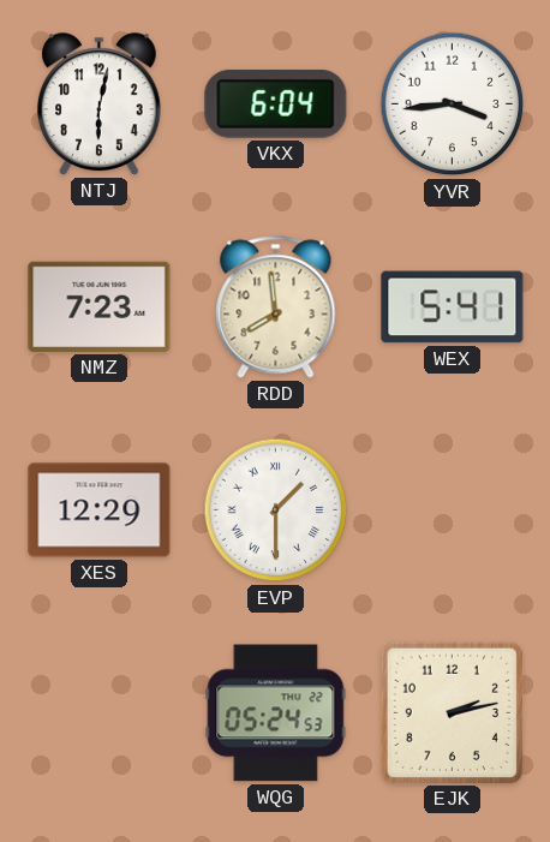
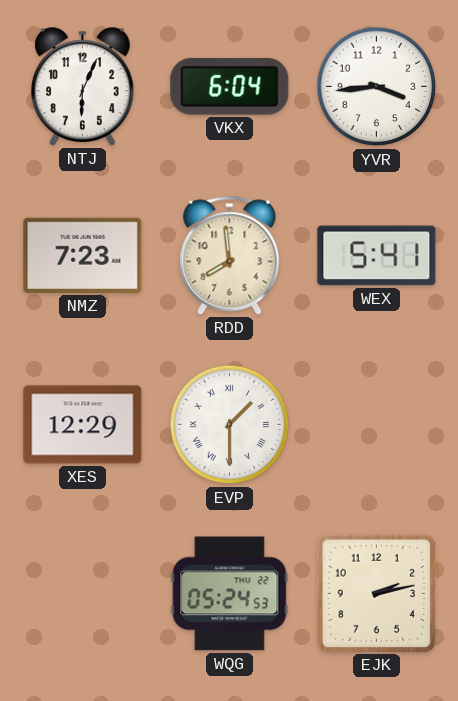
NTJ: 6:02 -> 6:04 (83, 87)
